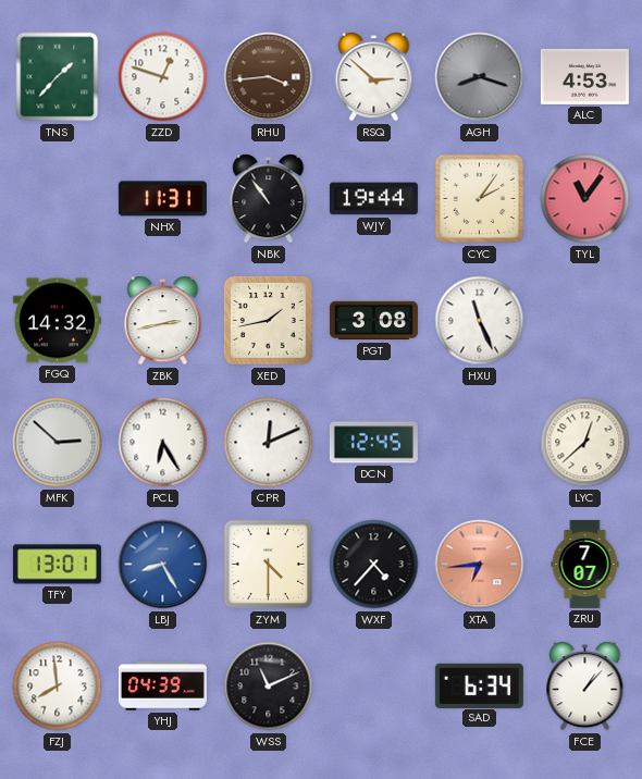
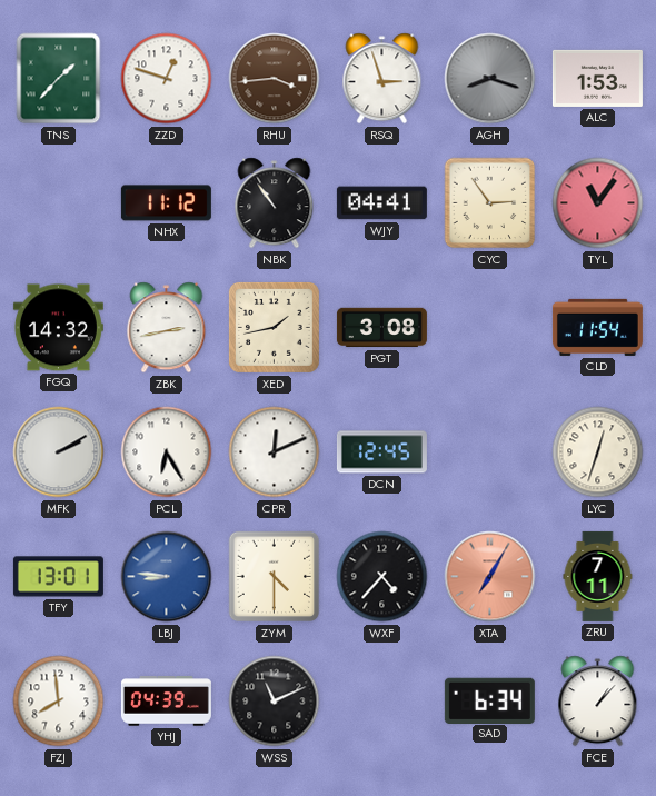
RSQ: 2:52 -> 2:57 (382, 79)
ALC: 4:53 -> 1:53 (597, 78)
NHX: 11:31 -> 11:12 (166, 203)
WJY: 19:44 -> 04:41 (381, 203)
CYC: 2:06 -> 2:54 (490, 203)
HXU: 11:26 -> none (480, 321)
CLD: none -> 11:54 (597, 327)
MFK: 2:52 -> 2:10 (59, 452)
LYC: 12:38 -> 12:33 (598, 452)
LBJ: 8:25 -> 8:46 (167, 577)
XTA: 6:44 -> 7:05 (490, 577)
ZRU: 7:07 -> 7:11 (598, 576)
